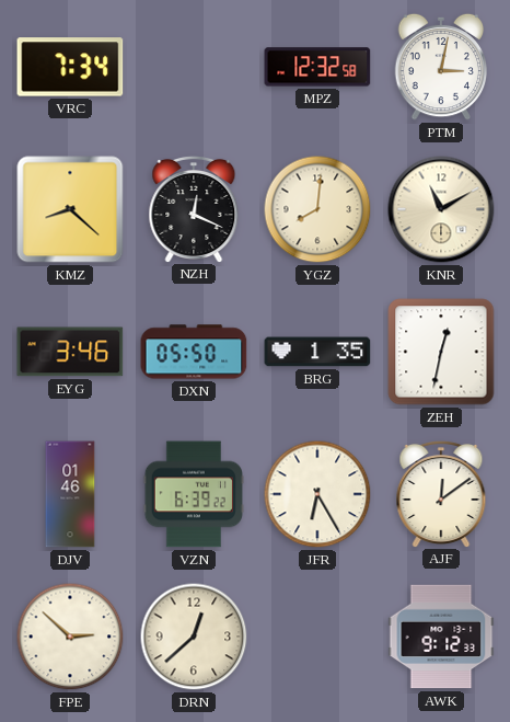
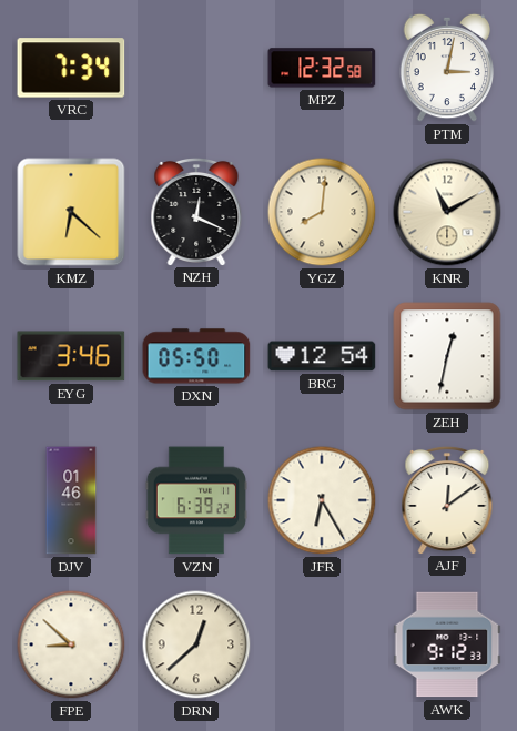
KMZ: 8:22 -> 6:22 (71, 212)
BRG: 1:35 -> 12:54 (322, 356)
FPE: 2:52 -> 8:52 (71, 644)
